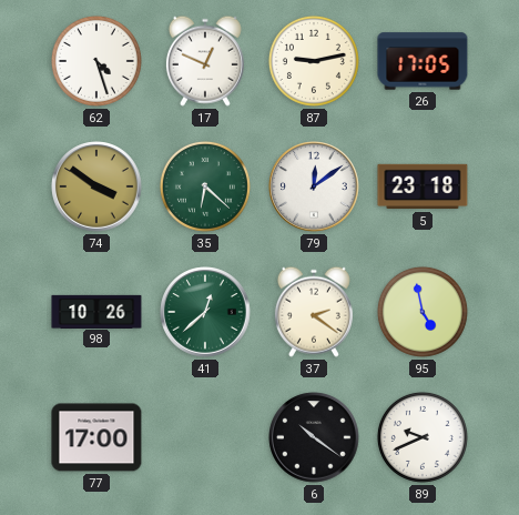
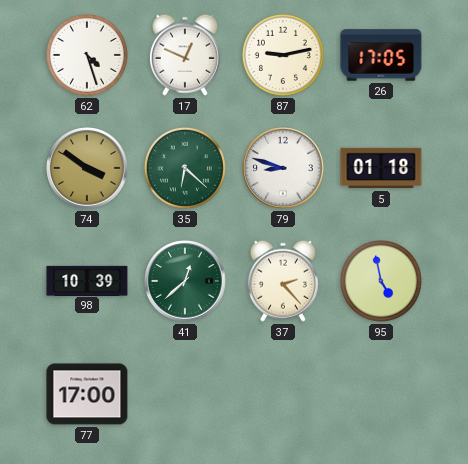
79: 12:09 -> 8:48 (283, 168)
5: 23:18 -> 01:18 (381, 168)
98: 10:26 -> 10:39 (87, 280)
37: 2:21 -> 2:23 (283, 281)
6: 10:21 -> none (314, 437)
89: 9:41 -> none (423, 437)
